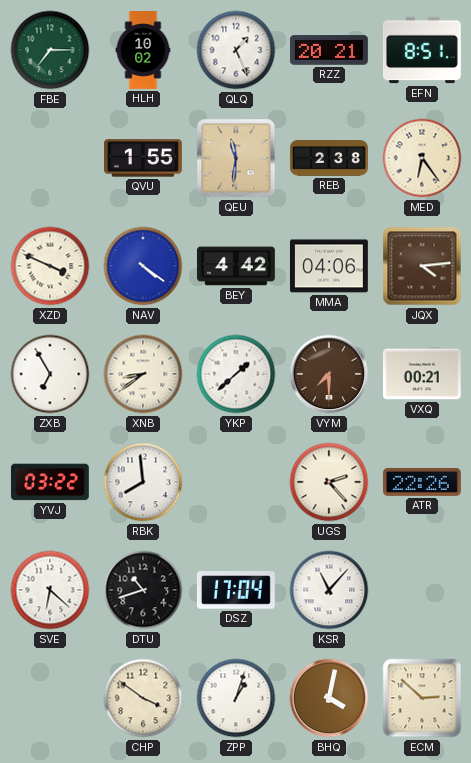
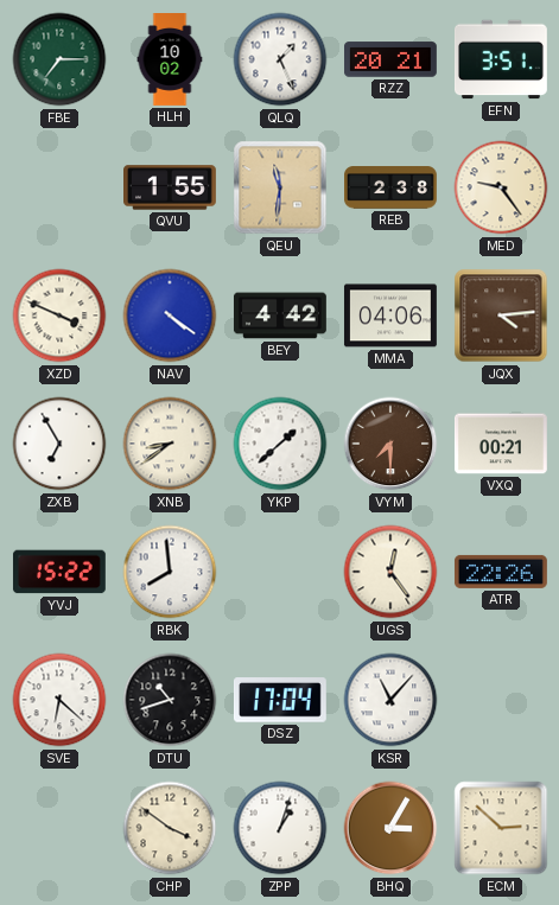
EFN: 8:51 -> 3:51 (501, 59)
MED: 6:24 -> 9:24 (501, 187)
YVJ: 03:22 -> 15:22 (59, 572)
UGS: 2:23 -> 12:24 (390, 572)
BHQ: 4:02 -> 3:05 (390, 828)
